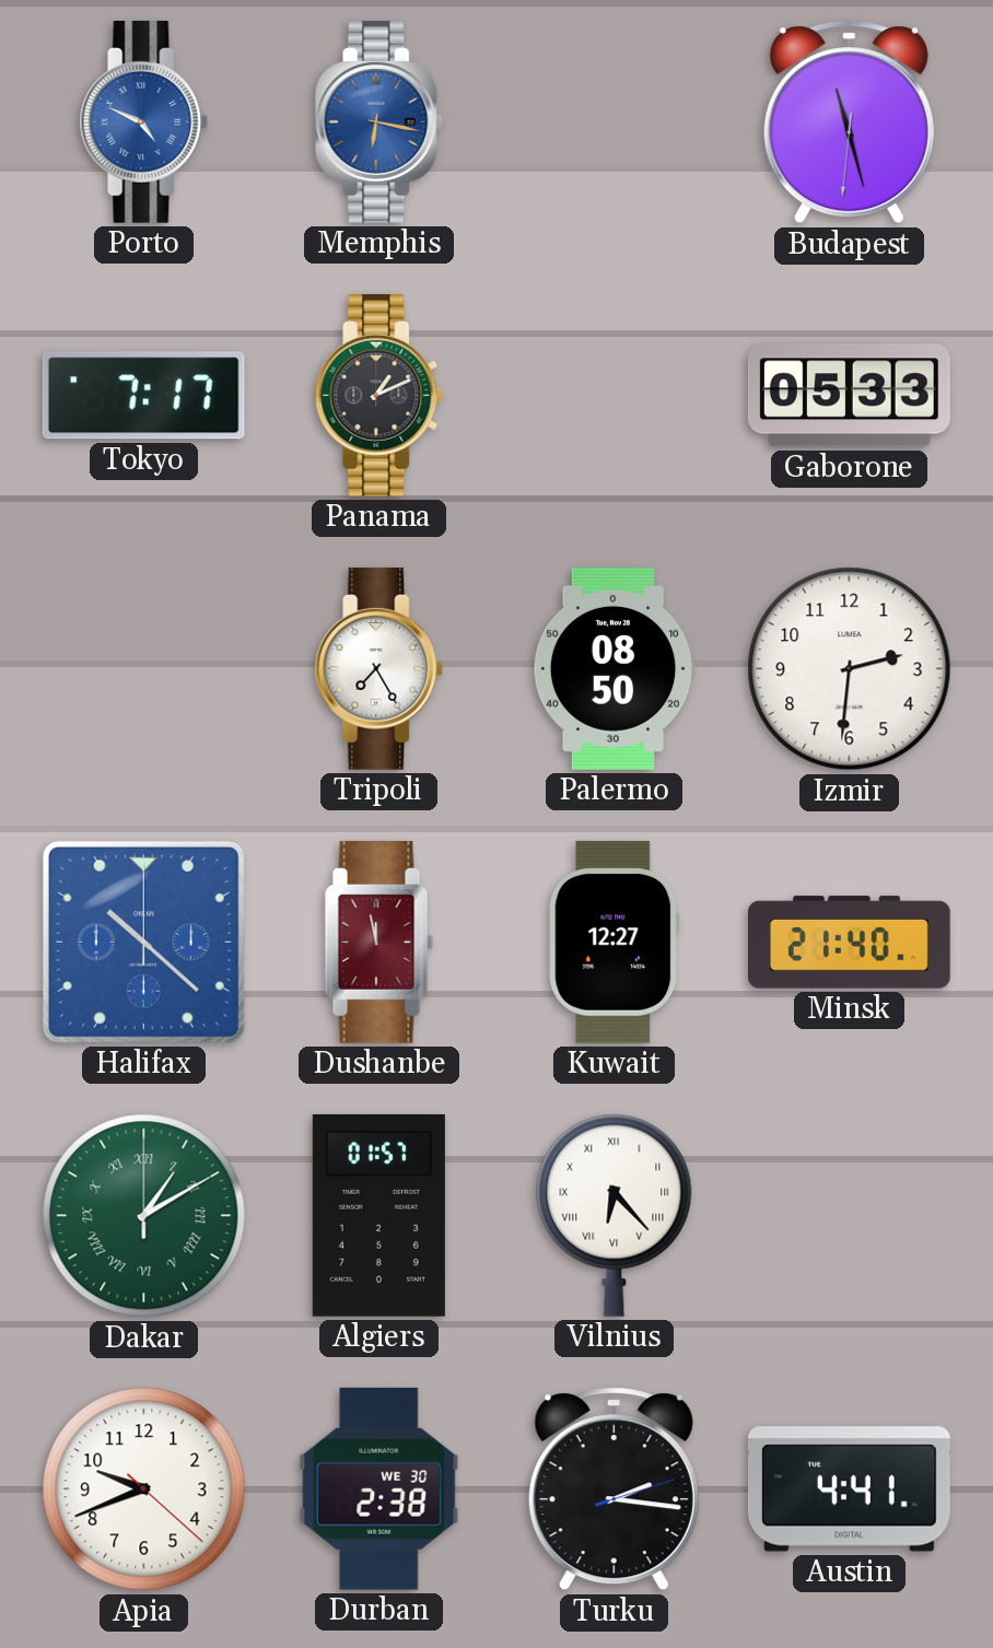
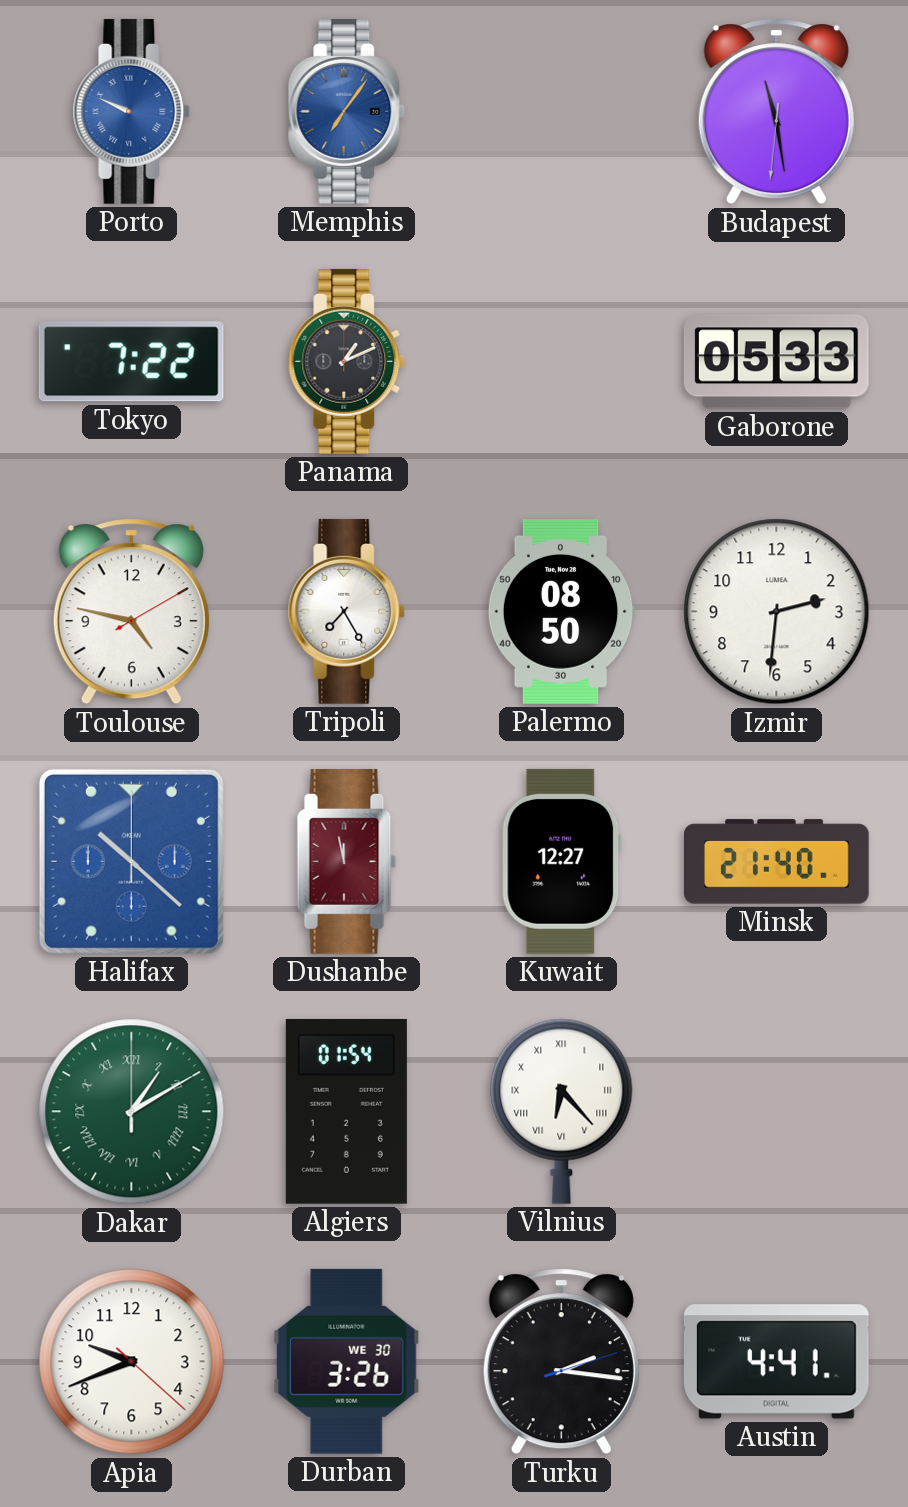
Porto: 4:49 -> 9:49 (132, 111)
Memphis: 6:17 -> 7:06 (347, 111)
Budapest: 11:27 -> 11:28 (776, 112)
Tokyo: 7:17 -> 7:22 (131, 362)
Toulouse: none -> 4:47 (131, 612)
Algiers: 01:57 -> 01:54 (346, 1111)
Durban: 2:38 -> 3:26 (347, 1361)
